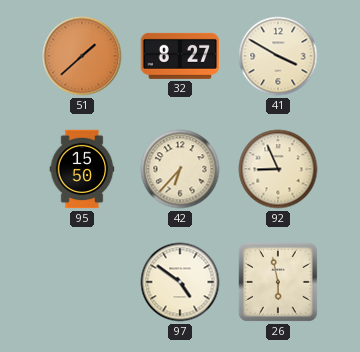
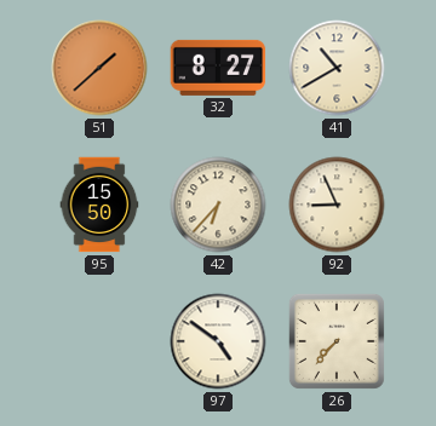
41: 3:50 -> 10:40 (337, 68)
26: 5:58 -> 7:37 (337, 341)
